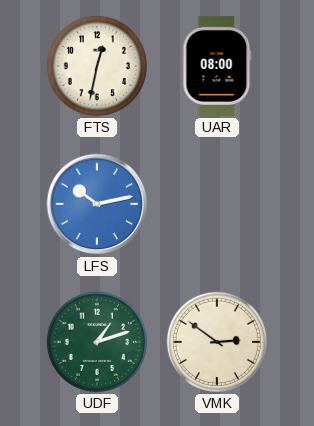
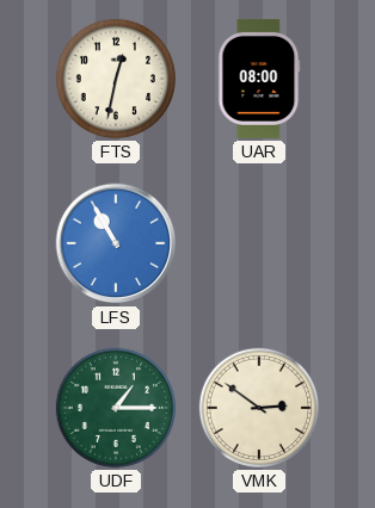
LFS: 10:13 -> 10:55 (116, 243)
UDF: 1:12 -> 1:15 (116, 408)
